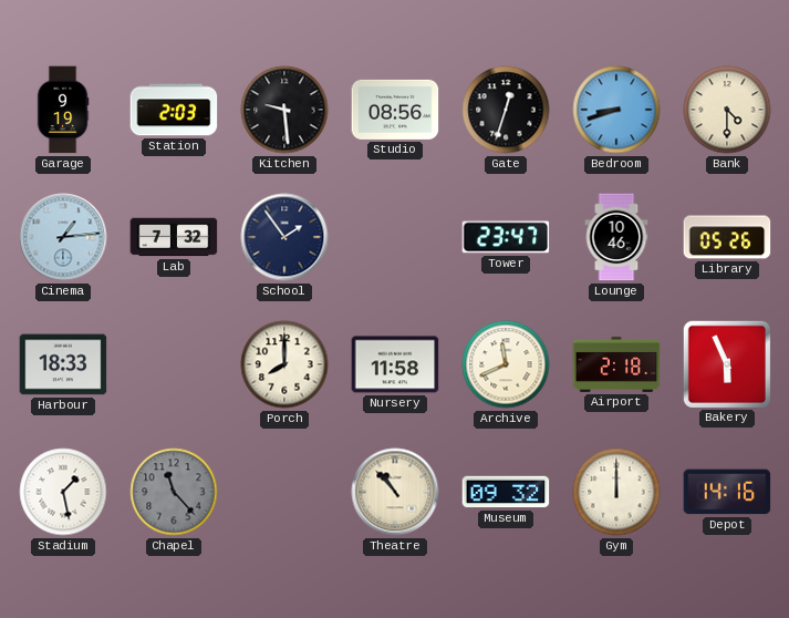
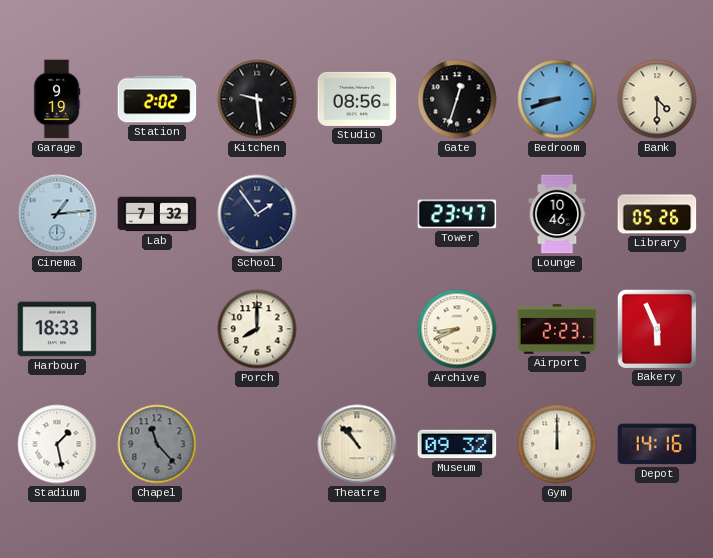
Station: 2:03 -> 2:02 (157, 99)
Nursery: 11:58 -> none (395, 364)
Archive: 11:41 -> 8:41 (457, 329)
Airport: 2:18 -> 2:23 (557, 329)
